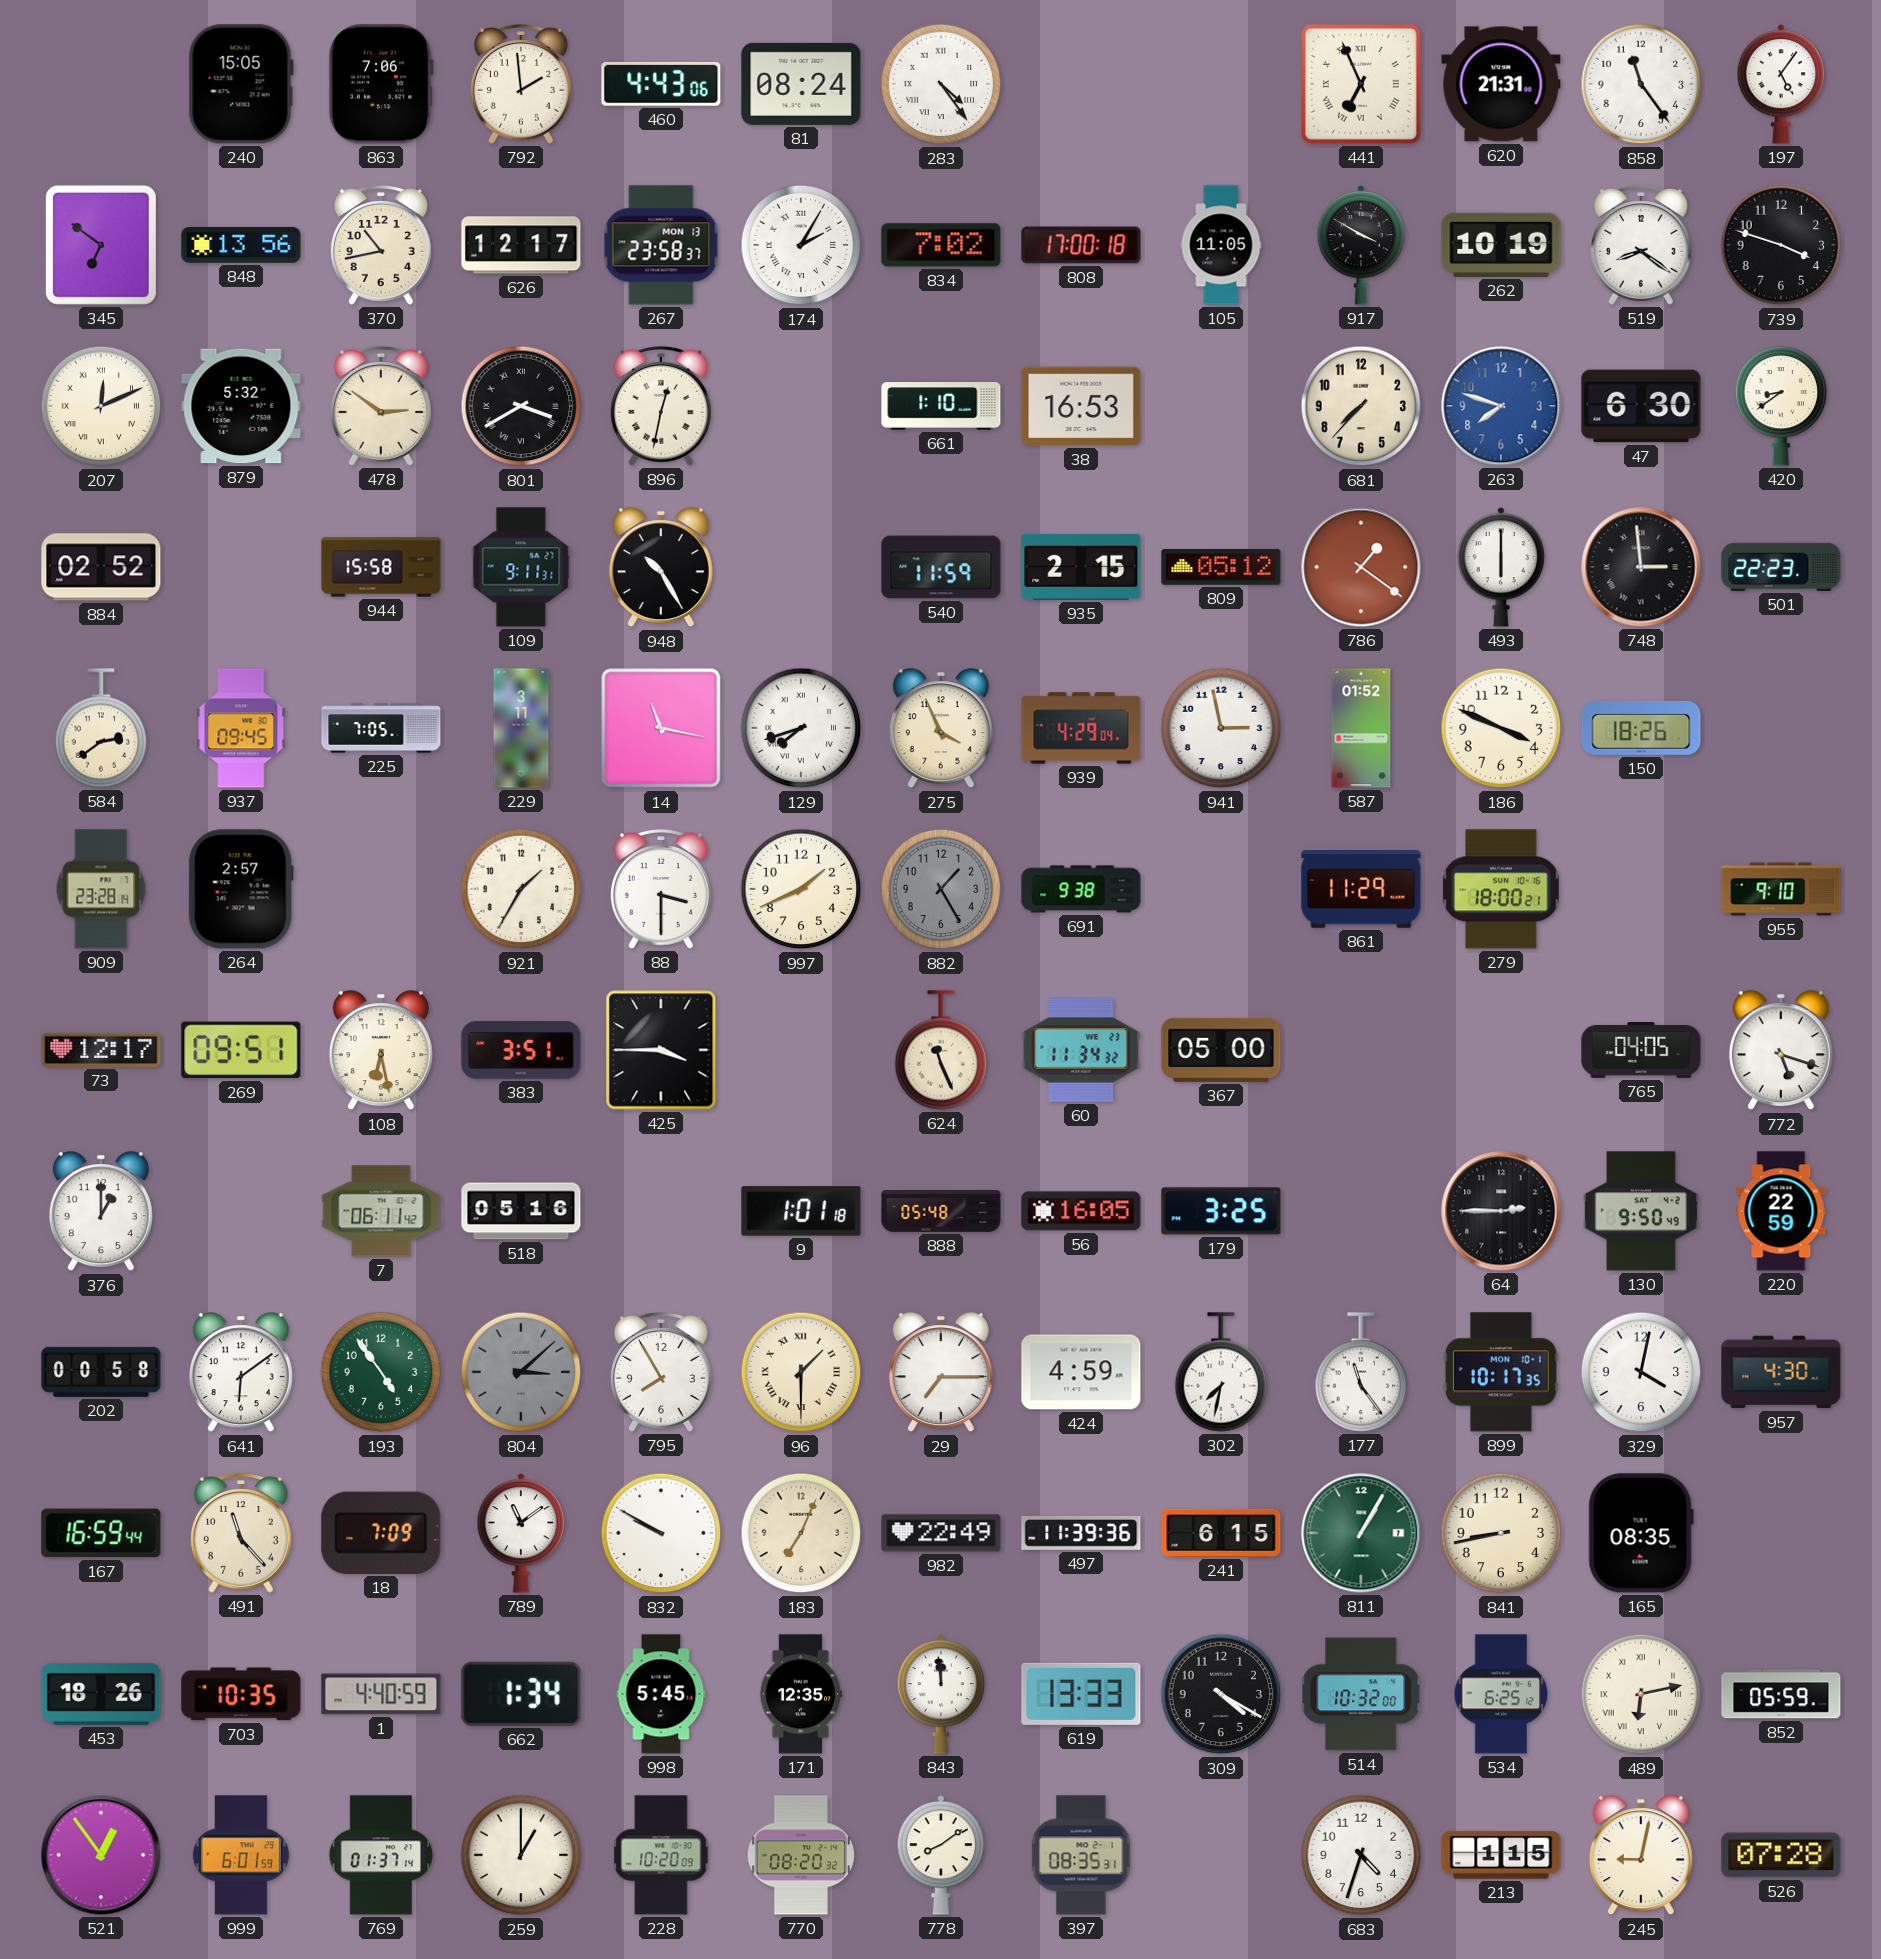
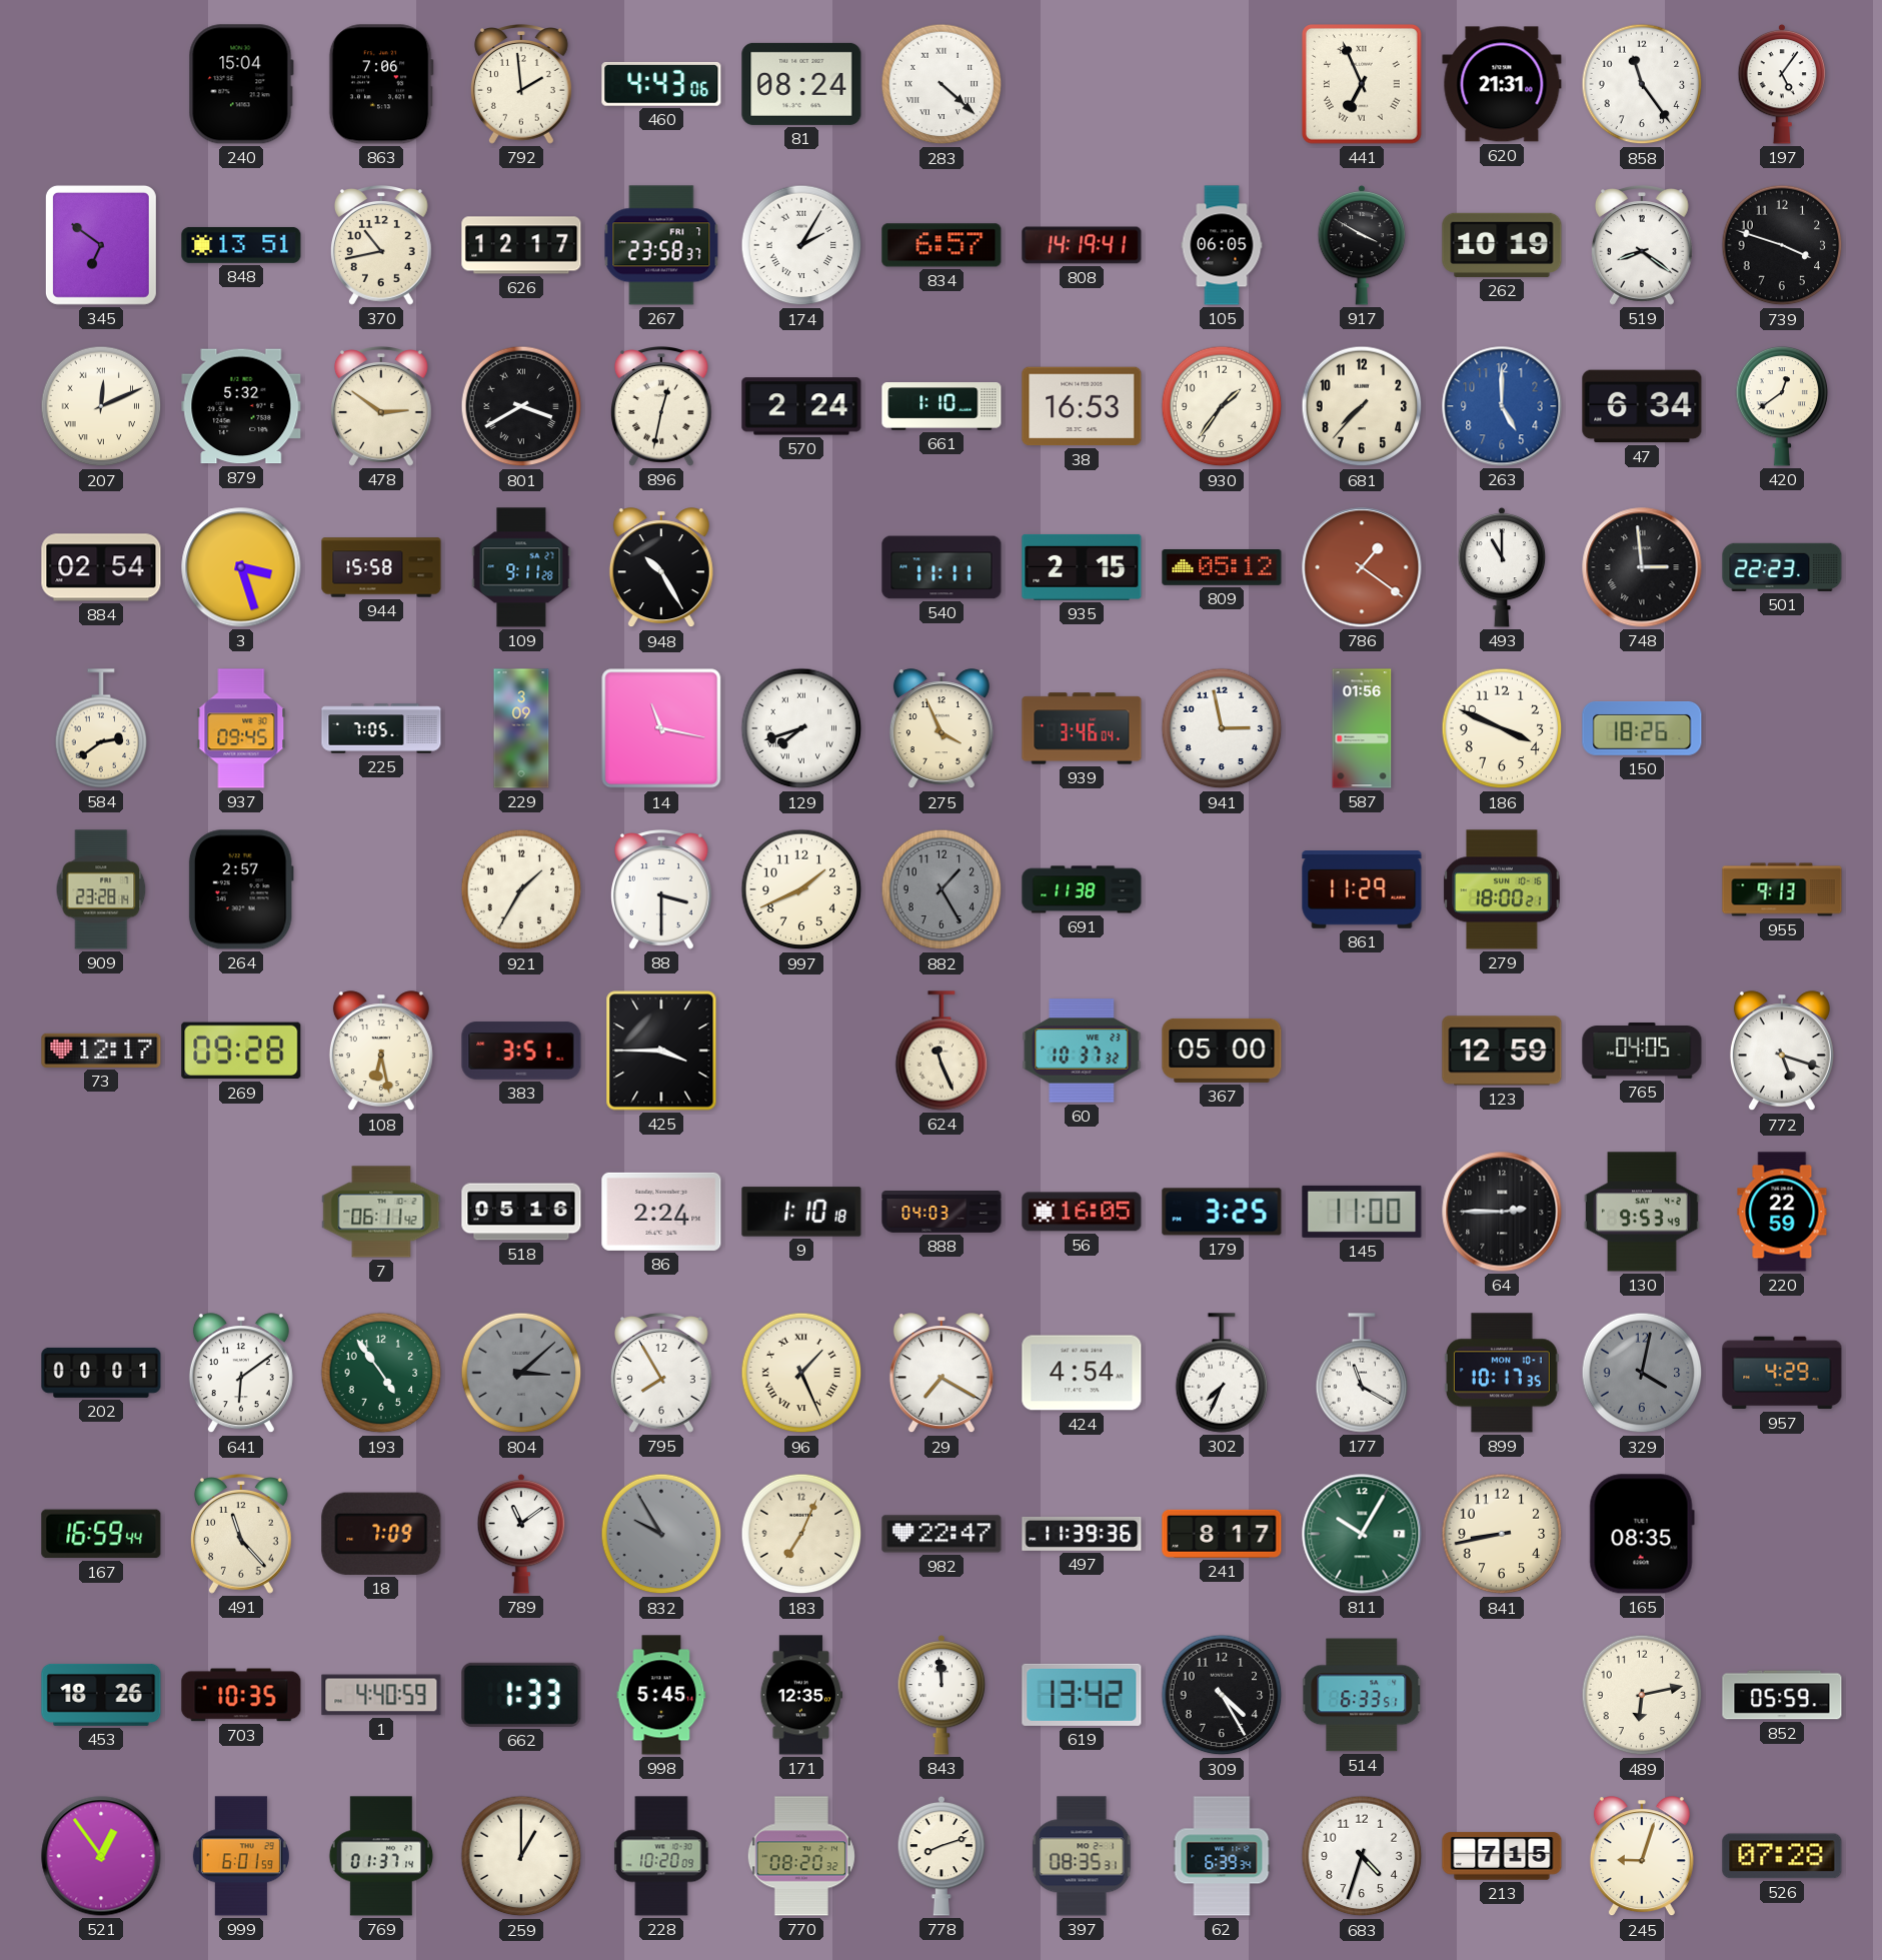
240: 15:05 -> 15:04 (241, 84)
283: 4:24 -> 4:22 (942, 84)
848: 13:56 -> 13:51 (241, 245)
267 date: MON 13 -> FRI 7 (661, 245)
834: 7:02 -> 6:57 (942, 245)
808: 17:00 -> 14:19 (1082, 245)
105: 11:05 -> 06:05 (1222, 245)
570: none -> 2:24 (801, 406)
930: none -> 1:36 (1222, 406)
263: 7:48 -> 5:00 (1502, 406)
47: 6:30 -> 6:34 (1642, 406)
420: 8:39 -> 12:39 (1782, 406)
884: 02:52 -> 02:54 (101, 567)
3: none -> 3:27 (241, 567)
109: 9:11:31 -> 9:11:28 (521, 567)
540: 11:59 -> 11:11 (942, 567)
493: 6:00 -> 11:00 (1502, 567)
229: 3:11 -> 3:09 (521, 728)
939: 4:29 -> 3:46 (1082, 728)
587: 01:52 -> 01:56 (1362, 728)
691: 9:38 -> 11:38 (1082, 889)
955: 9:10 -> 9:13 (1782, 889)
269: 09:51 -> 09:28 (241, 1051)
60: 11:34 -> 10:37 (1082, 1051)
123: none -> 12:59 (1502, 1051)
376: 1:00 -> none (101, 1212)
86: none -> 2:24 (661, 1212)
9: 1:01 -> 1:10 (801, 1212)
888: 05:48 -> 04:03 (942, 1213)
145: none -> 11:00 (1362, 1212)
130: 9:50 -> 9:53 (1642, 1212)
202: 00:58 -> 00:01 (101, 1373)
96: 1:30 -> 1:26 (801, 1373)
29: 7:15 -> 7:20 (942, 1374)
424: 4:59 -> 4:54 (1082, 1373)
302: 7:32 -> 7:34 (1222, 1373)
177: 11:24 -> 11:20 (1362, 1373)
329 dial: white -> grey (1642, 1373)
957: 4:30 -> 4:29 (1782, 1373)
832: 9:50 -> 9:55 (661, 1534)
832 dial: white -> grey (661, 1534)
982: 22:49 -> 22:47 (942, 1534)
241: 6:15 -> 8:17 (1222, 1534)
811: 1:05 -> 10:05 (1362, 1534)
662: 1:34 -> 1:33 (521, 1695)
619: 13:33 -> 13:42 (1082, 1695)
309: 4:20 -> 4:25 (1222, 1695)
514: 10:32 -> 6:33 (1363, 1695)
534: 6:25 -> none (1501, 1694)
489 numerals: Roman -> Arabic (1642, 1695)
778: 8:09 -> 8:12 (942, 1856)
62: none -> 6:39 (1222, 1856)
213: 1:15 -> 7:15 (1502, 1856)
245: 9:02 -> 9:03 (1642, 1857)
